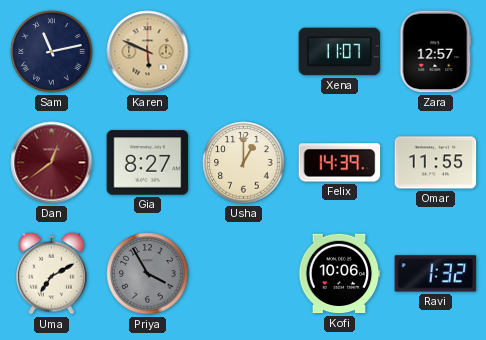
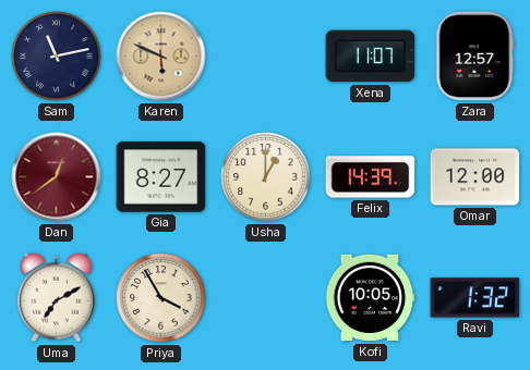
Omar: 11:55 -> 12:00 (475, 177)
Priya dial: grey -> cream (161, 298)
Kofi: 10:06 -> 10:05 (370, 298)
